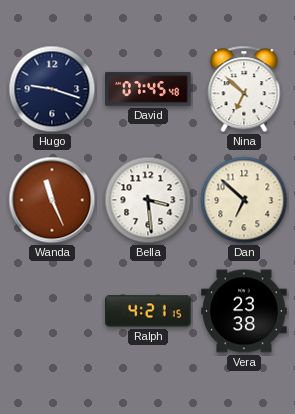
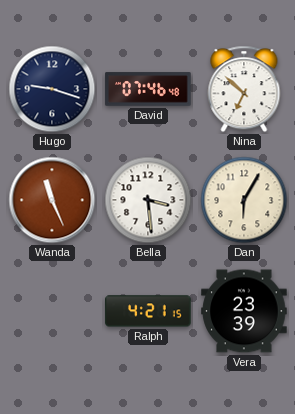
David: 07:45 -> 07:46 (148, 89)
Dan: 6:52 -> 6:05 (244, 200)
Vera: 23:38 -> 23:39 (244, 311)
